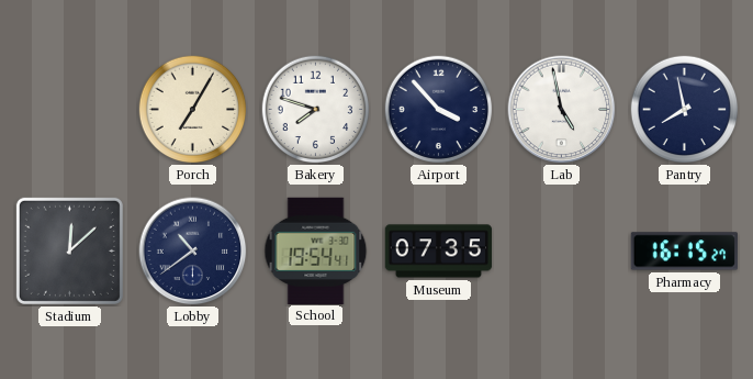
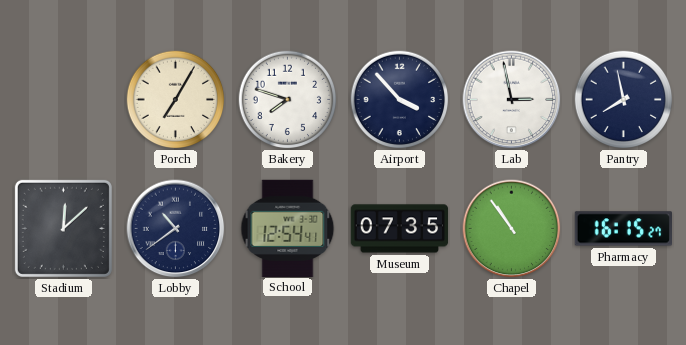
Lab: 4:58 -> 2:58 (512, 100)
School: 19:54 -> 12:54 (288, 228)
Chapel: none -> 10:54 (512, 229)
